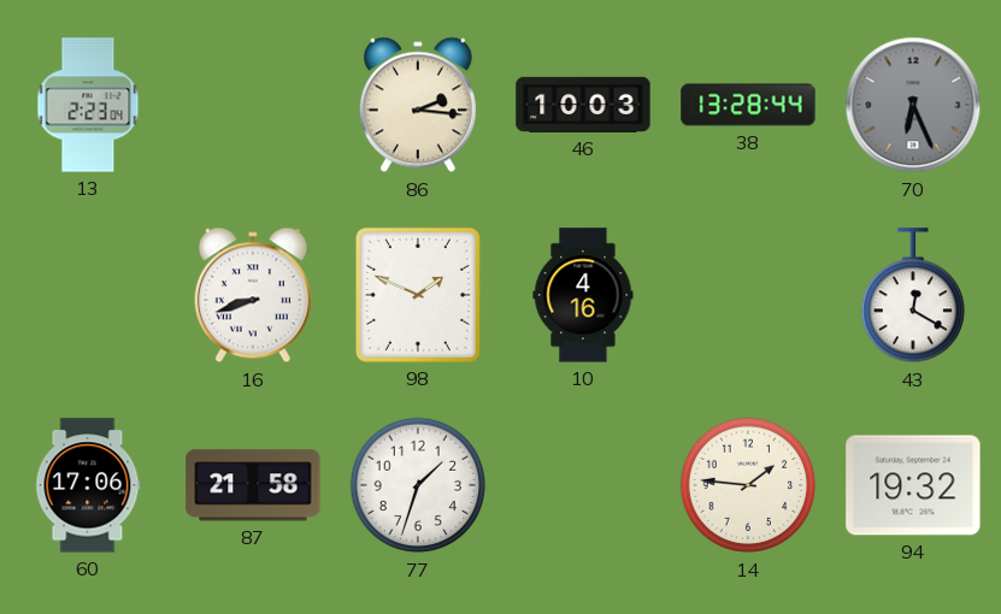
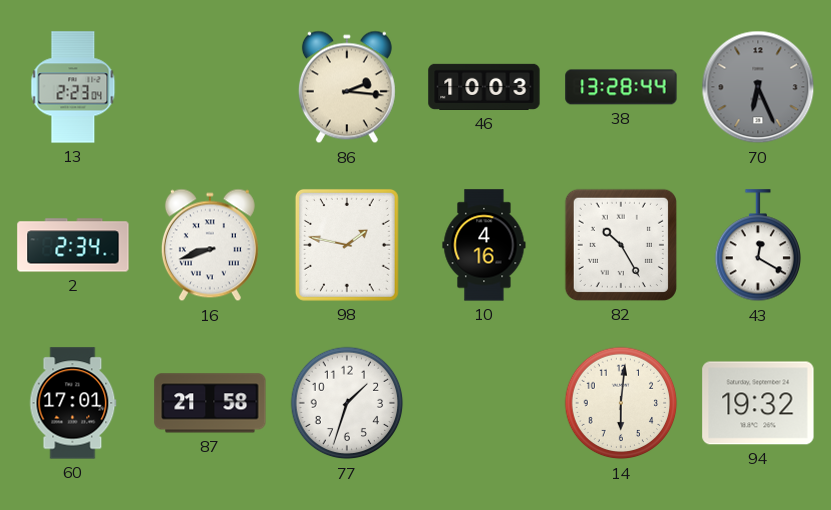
2: none -> 2:34 (73, 245)
98: 1:49 -> 1:47 (347, 245)
82: none -> 10:25 (621, 245)
60: 17:06 -> 17:01 (73, 403)
14: 1:46 -> 6:01 (621, 403)
